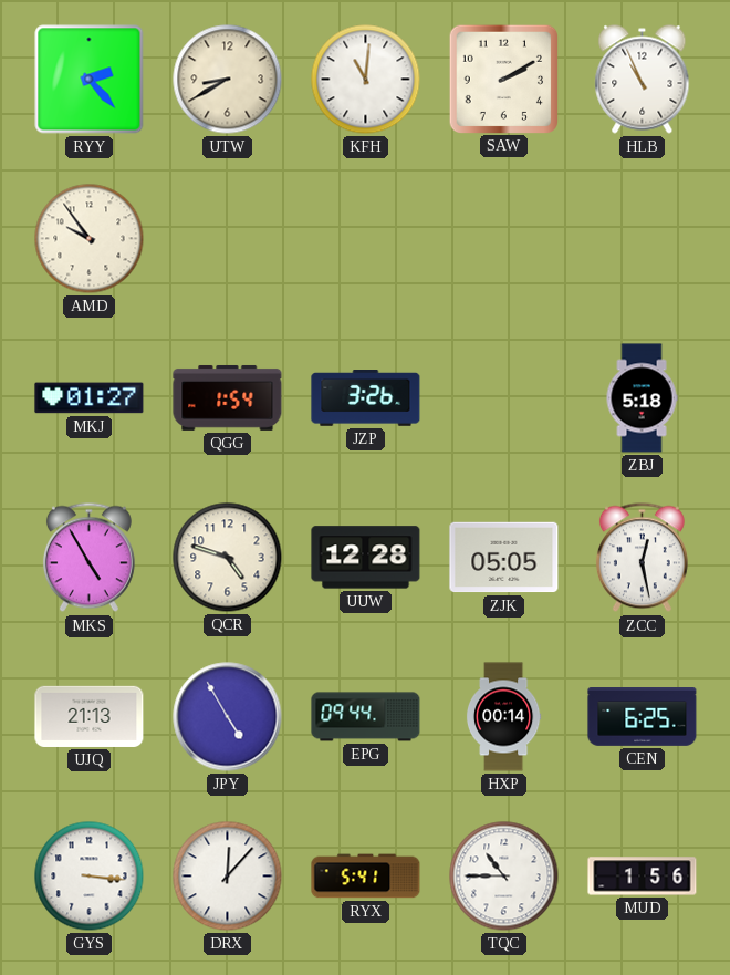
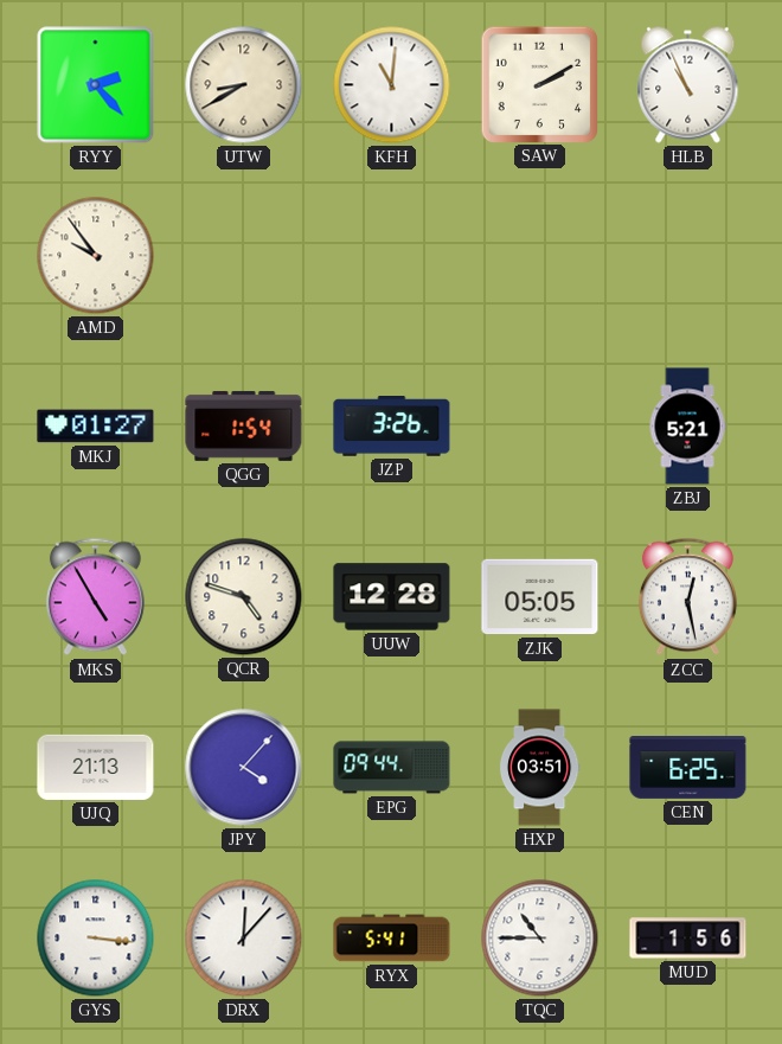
ZBJ: 5:18 -> 5:21 (687, 427)
JPY: 4:55 -> 4:07 (244, 768)
HXP: 00:14 -> 03:51 (539, 768)
